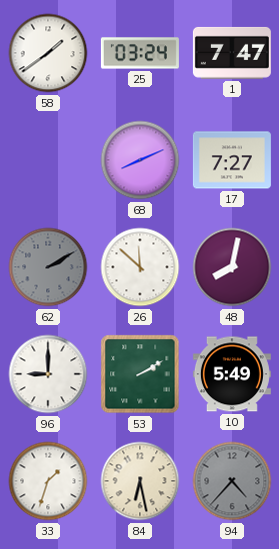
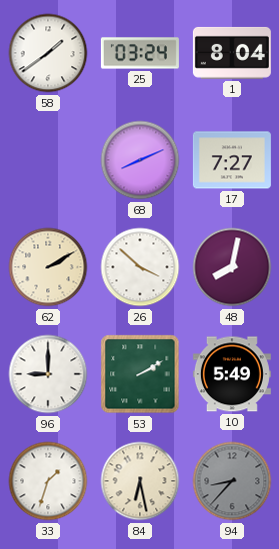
1: 7:47 -> 8:04 (232, 53)
62 dial: grey -> cream (48, 267)
26: 11:52 -> 3:52 (140, 267)
94: 4:37 -> 8:37 (232, 481)
